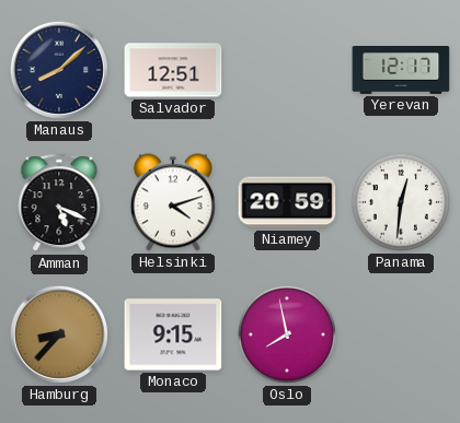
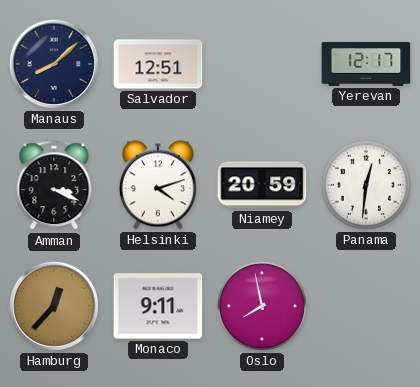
Amman: 5:19 -> 3:19 (54, 186)
Hamburg: 8:37 -> 12:37 (54, 306)
Monaco: 9:15 -> 9:11 (158, 306)
